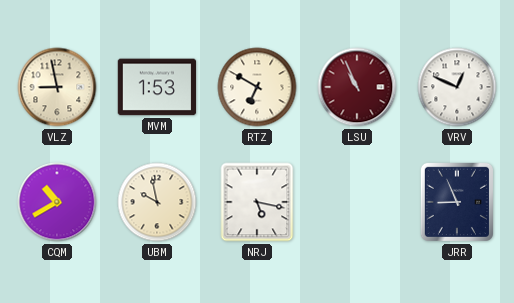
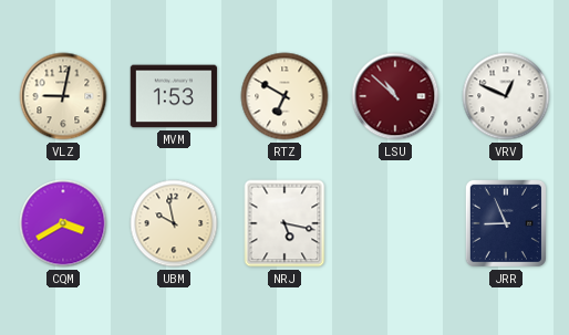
VLZ: 8:58 -> 9:02 (63, 96)
LSU: 10:56 -> 10:52 (395, 96)
CQM: 10:40 -> 3:40 (63, 223)
